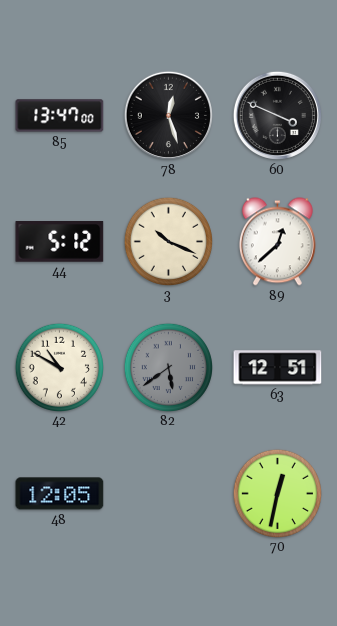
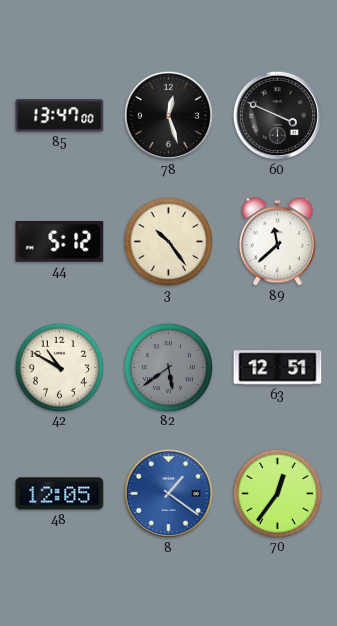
3: 10:19 -> 10:24 (168, 241)
89: 12:38 -> 11:38 (277, 242)
8: none -> 1:21 (168, 493)
70: 12:32 -> 12:36 (277, 493)
